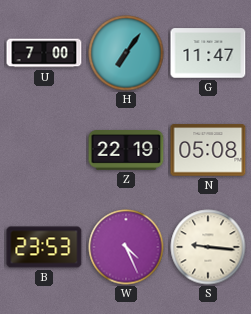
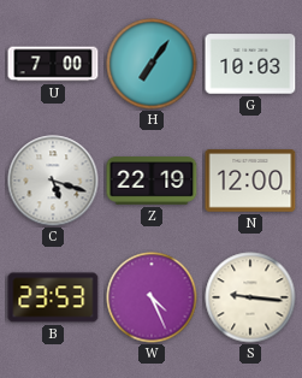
G: 11:47 -> 10:03 (250, 64)
C: none -> 5:18 (53, 181)
N: 05:08 -> 12:00 (250, 181)
